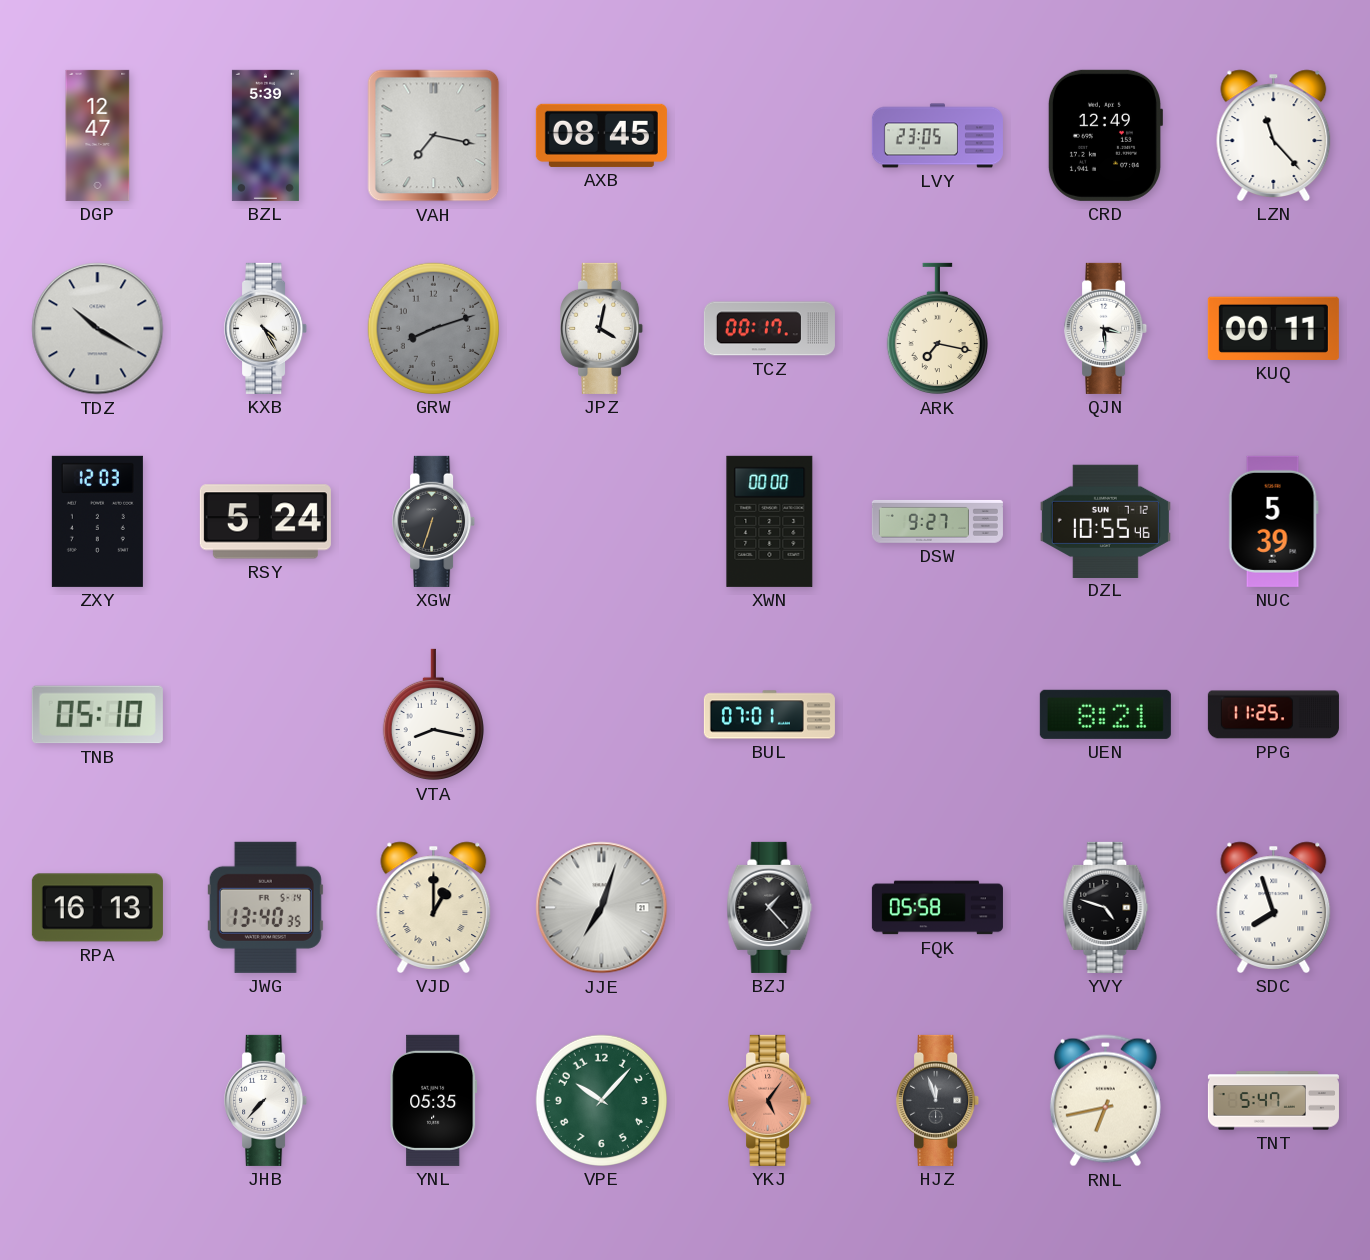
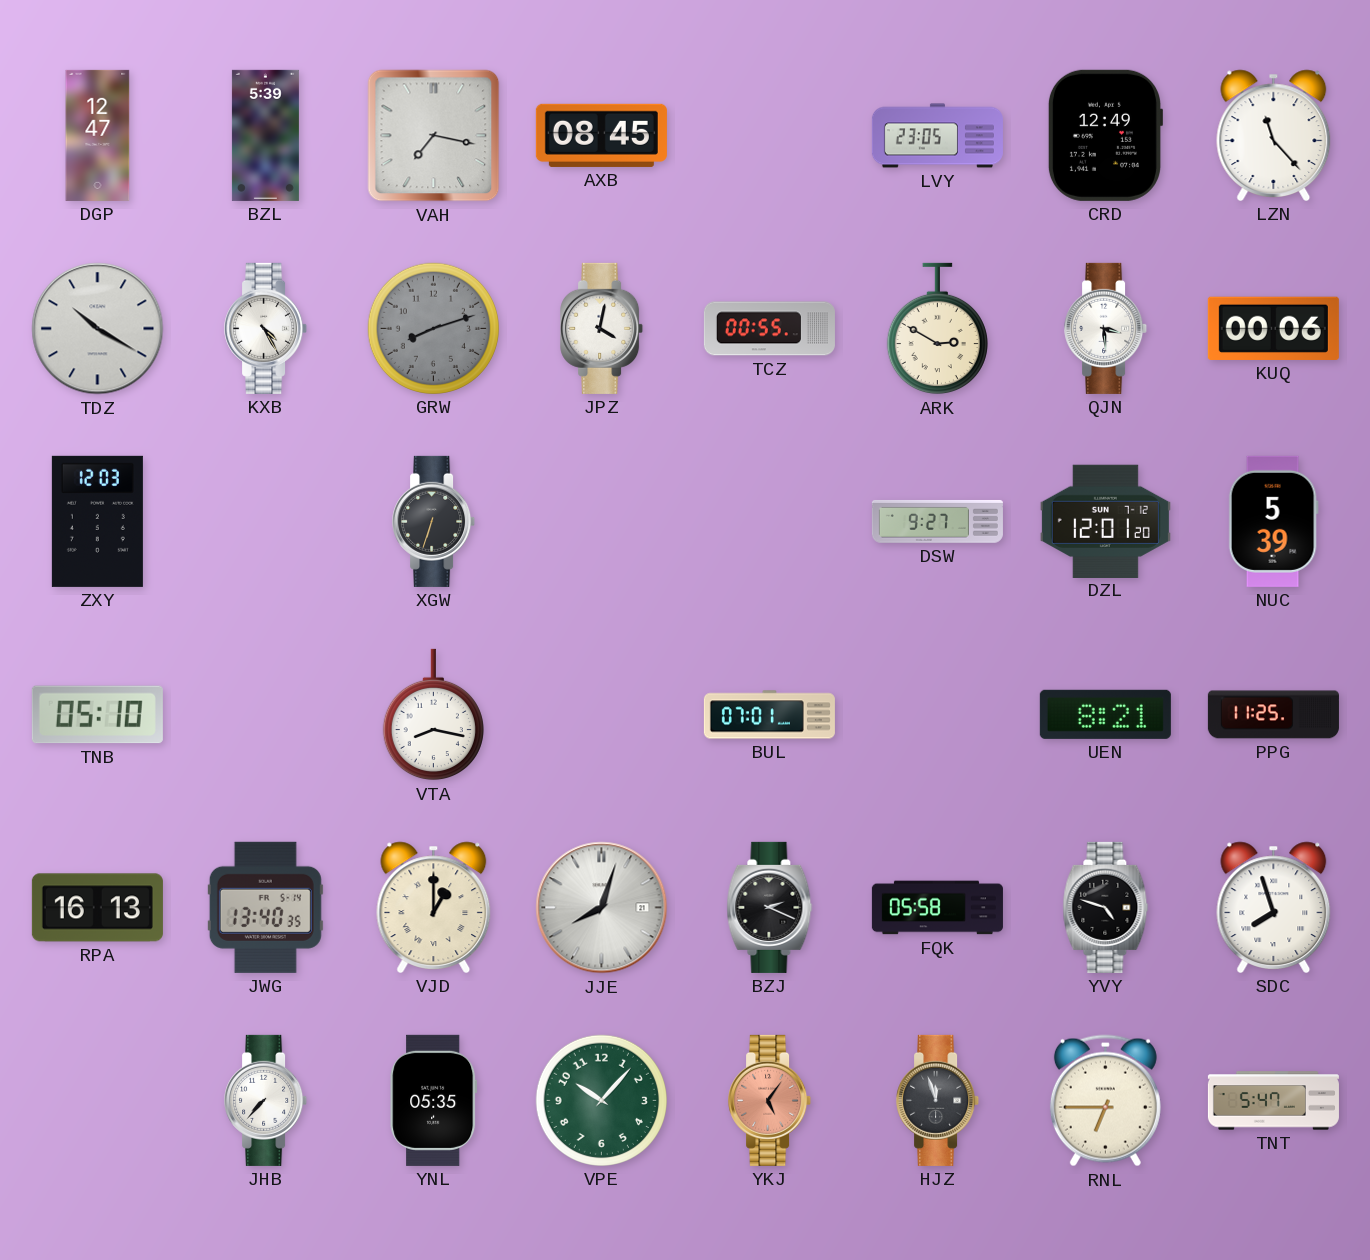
TCZ: 00:17 -> 00:55 (769, 329)
ARK: 7:17 -> 2:50 (937, 329)
KUQ: 00:11 -> 00:06 (1273, 328)
RSY: 5:24 -> none (265, 522)
XWN: 00:00 -> none (770, 521)
DZL: 10:55 -> 12:01 (1105, 521)
JJE: 7:03 -> 8:03 (602, 908)
BZJ: 1:23 -> 2:19 (770, 907)
RNL: 6:43 -> 6:45 (1105, 1101)
